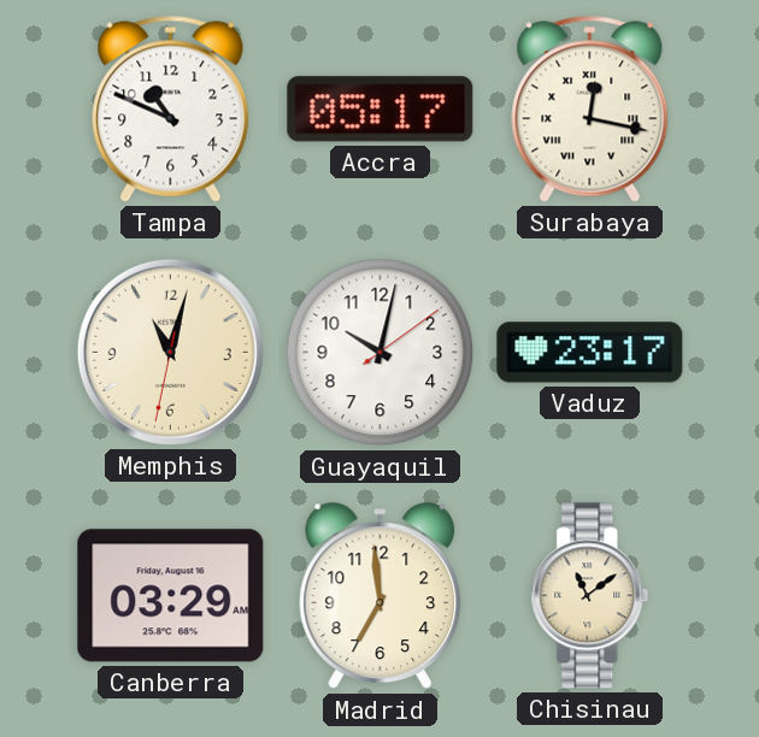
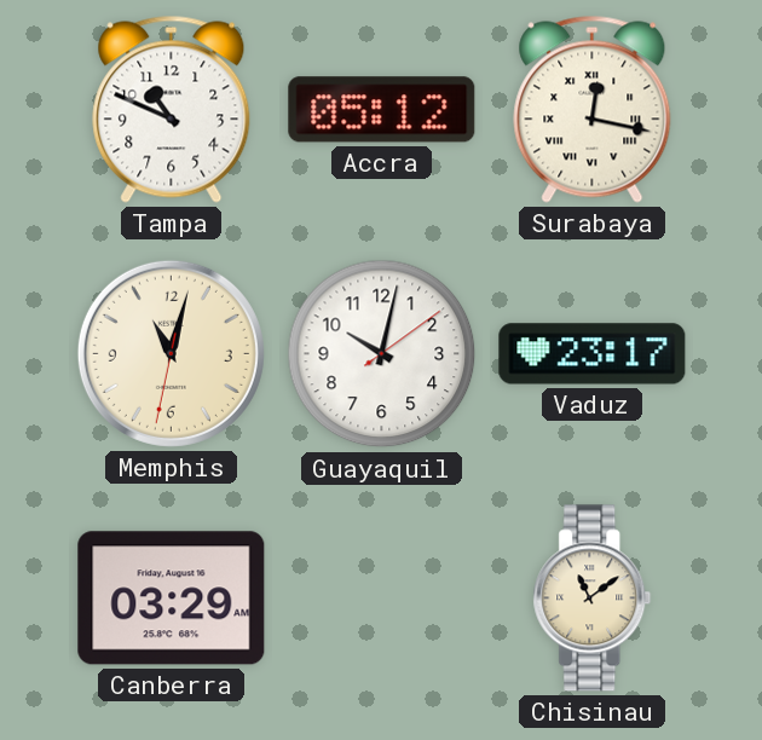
Accra: 05:17 -> 05:12 (382, 110)
Madrid: 6:59 -> none (381, 596)
